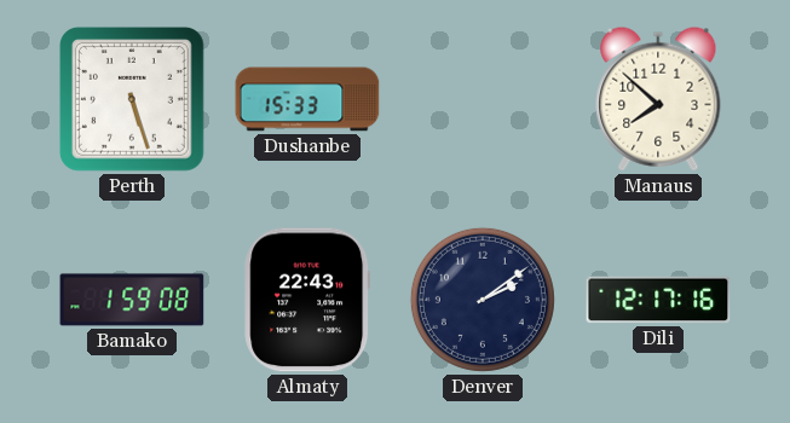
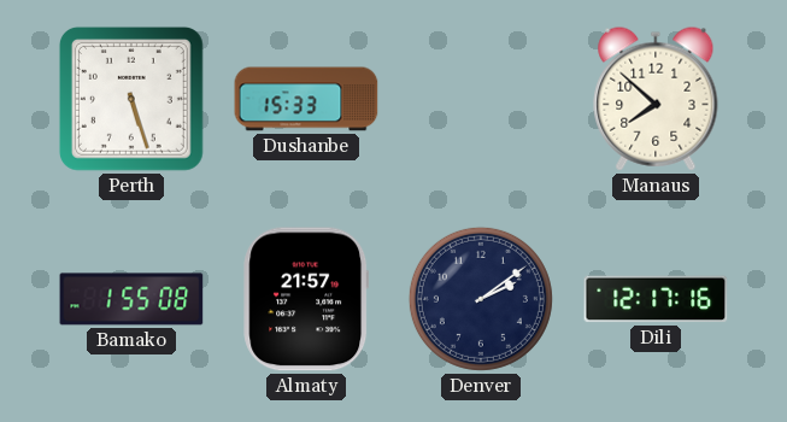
Bamako: 1:59 -> 1:55 (131, 299)
Almaty: 22:43 -> 21:57 (306, 299)
